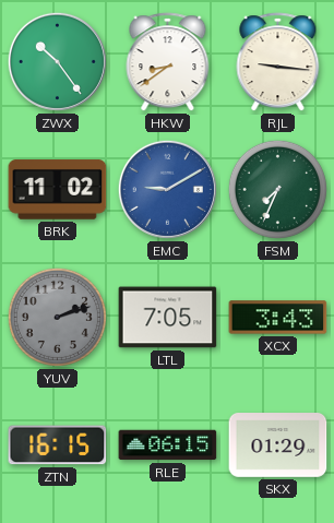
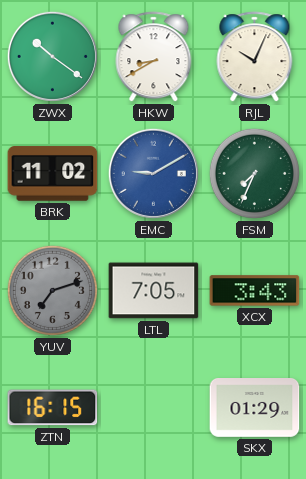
ZWX: 10:24 -> 10:21 (52, 56)
HKW: 8:39 -> 8:40 (154, 57)
RJL: 9:16 -> 10:04 (255, 57)
YUV: 2:12 -> 7:12 (52, 290)
RLE: 06:15 -> none (168, 445)
